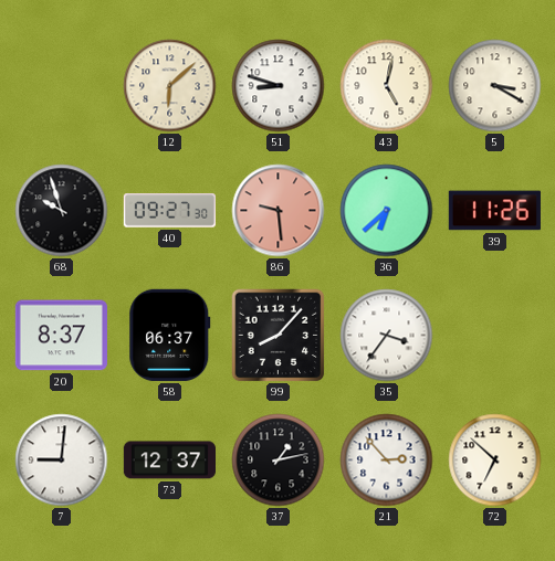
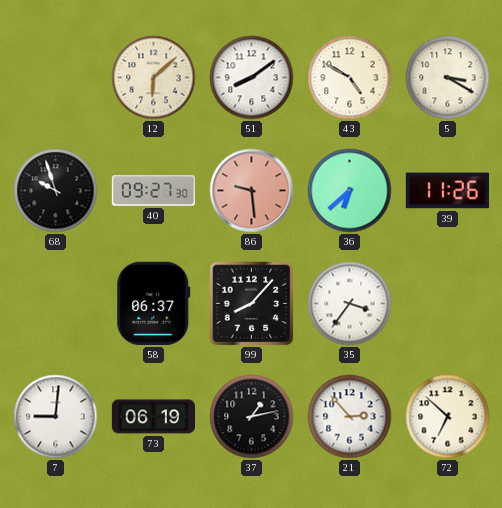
51: 8:48 -> 8:09 (252, 78)
43: 5:02 -> 4:50 (350, 78)
20: 8:37 -> none (61, 336)
73: 12:37 -> 06:19 (153, 417)
